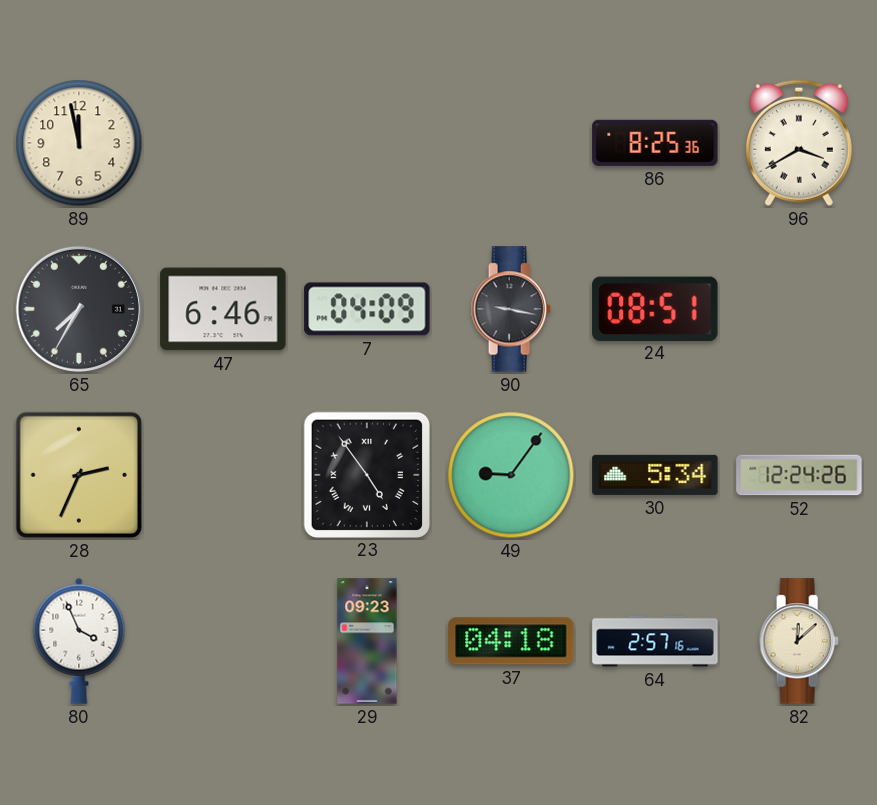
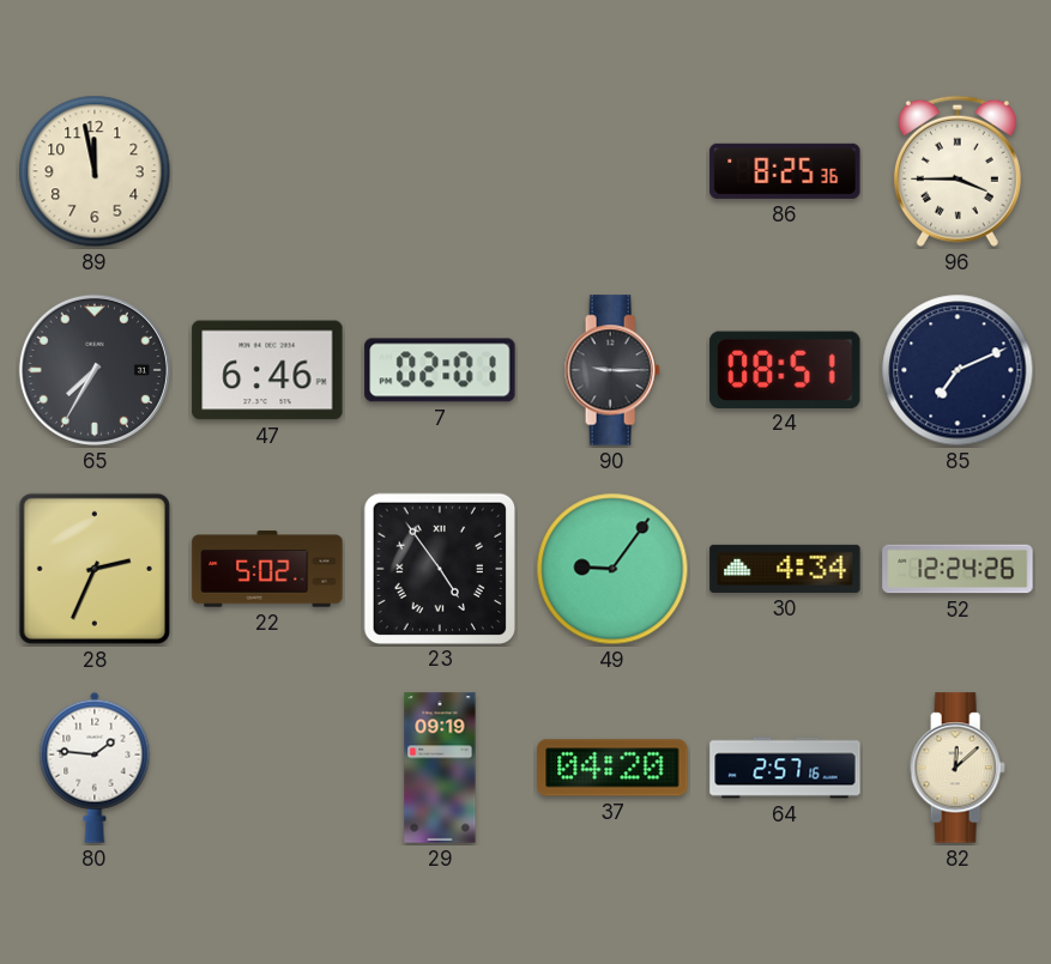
96: 3:40 -> 3:45 (958, 171)
7: 04:09 -> 02:01 (440, 370)
90: 9:17 -> 9:15 (612, 370)
85: none -> 7:11 (958, 370)
22: none -> 5:02 (267, 569)
30: 5:34 -> 4:34 (785, 569)
80: 3:56 -> 1:46 (95, 768)
29: 09:23 -> 09:19 (440, 768)
37: 04:18 -> 04:20 (612, 768)
